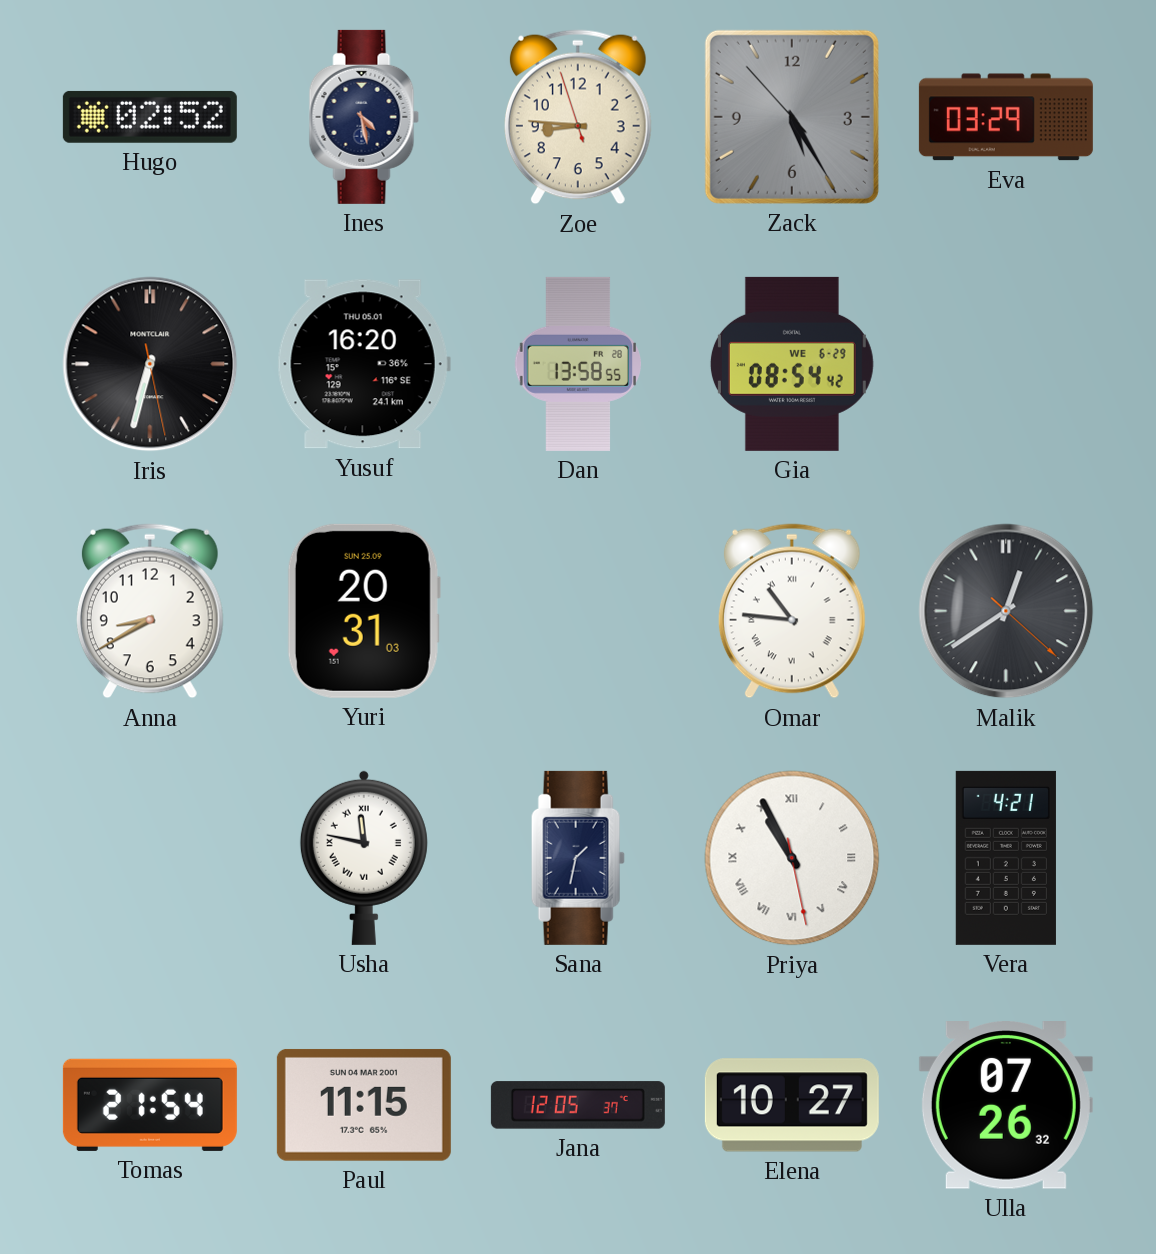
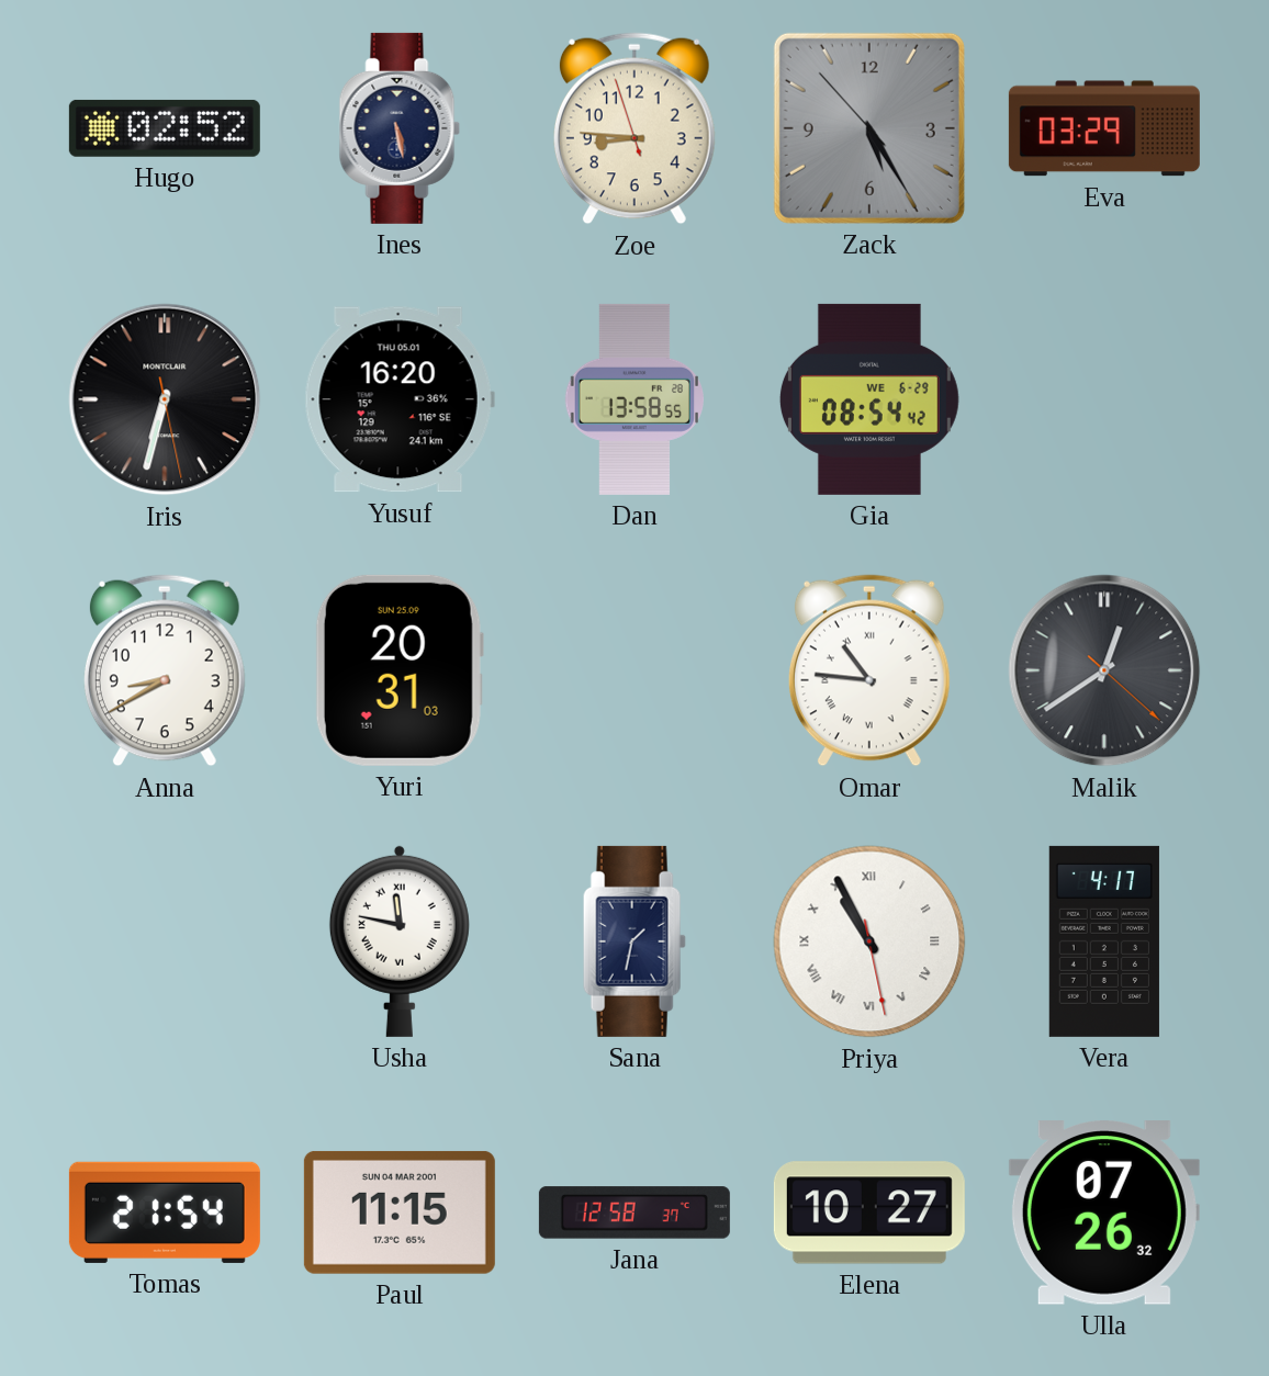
Ines: 4:28 -> 5:28 (400, 128)
Vera: 4:21 -> 4:17 (1104, 941)
Jana: 12:05 -> 12:58 (635, 1213)
